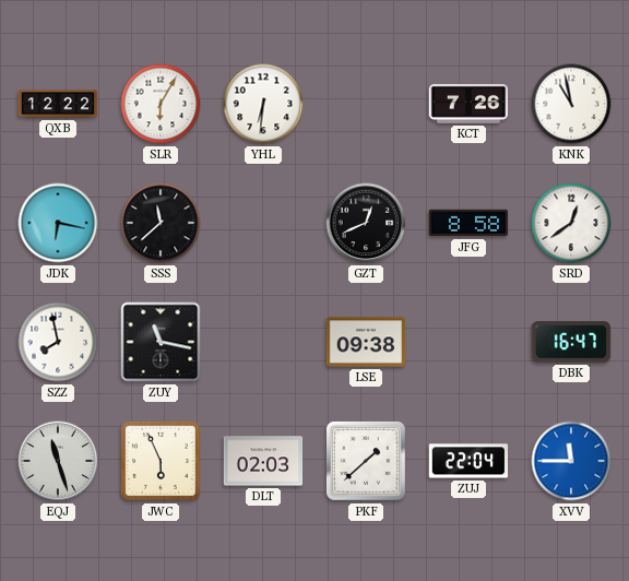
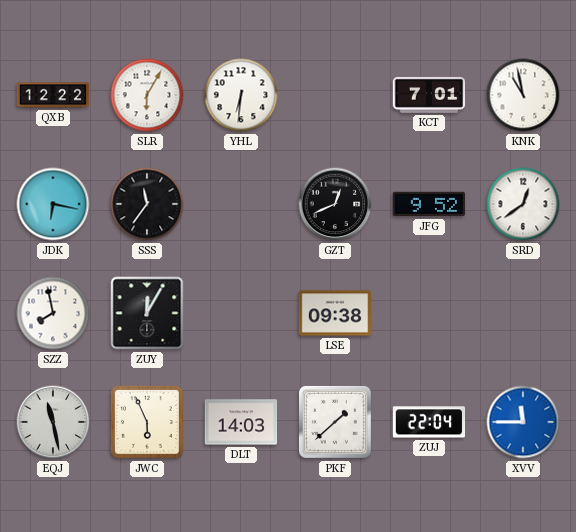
KCT: 7:26 -> 7:01 (429, 95)
SSS: 11:38 -> 11:36 (147, 204)
JFG: 8:58 -> 9:52 (429, 204)
ZUY: 11:17 -> 12:05 (147, 313)
DBK: 16:47 -> none (571, 342)
EQJ: 11:27 -> 11:28 (53, 422)
DLT: 02:03 -> 14:03 (241, 422)
